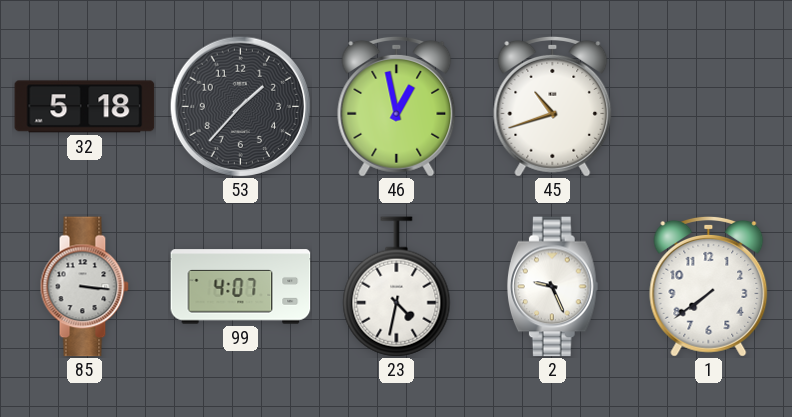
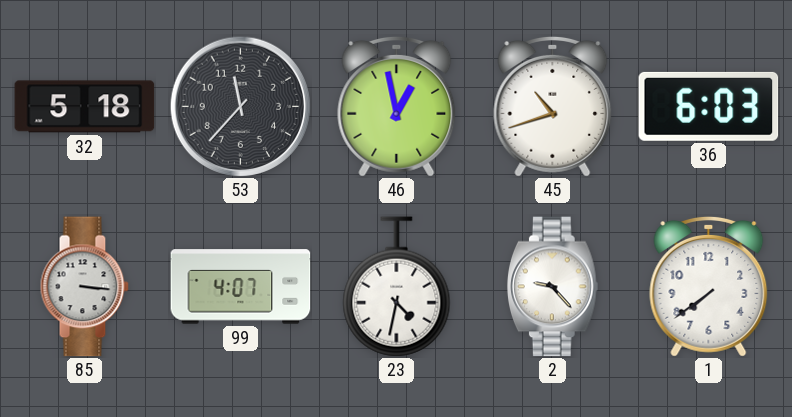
53: 1:37 -> 11:37 (240, 106)
36: none -> 6:03 (709, 106)
2: 9:26 -> 9:23 (552, 287)
